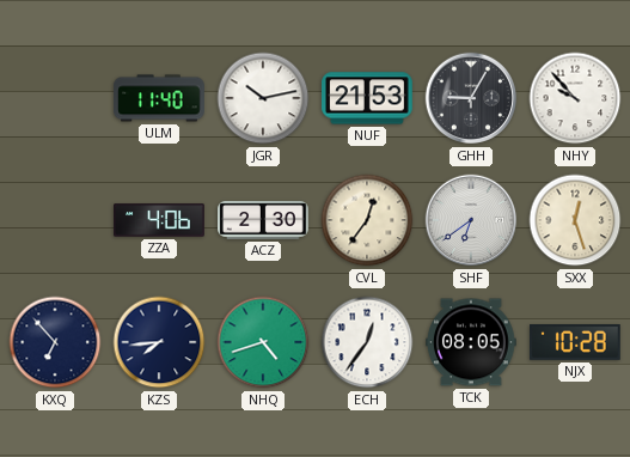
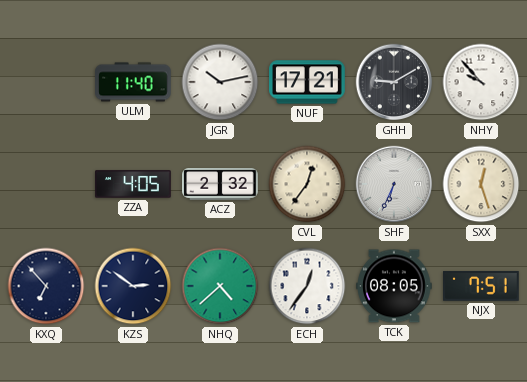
NUF: 21:53 -> 17:21 (307, 82)
GHH: 9:05 -> 9:10 (394, 82)
ZZA: 4:06 -> 4:05 (133, 184)
ACZ: 2:30 -> 2:32 (221, 185)
SHF: 6:39 -> 6:34 (394, 184)
KZS: 7:44 -> 2:51 (133, 286)
NHQ: 4:42 -> 4:38 (220, 286)
NJX: 10:28 -> 7:51 (482, 287)
